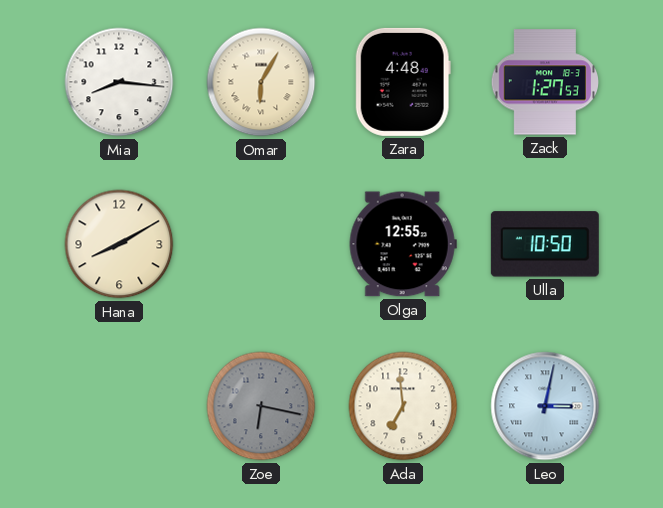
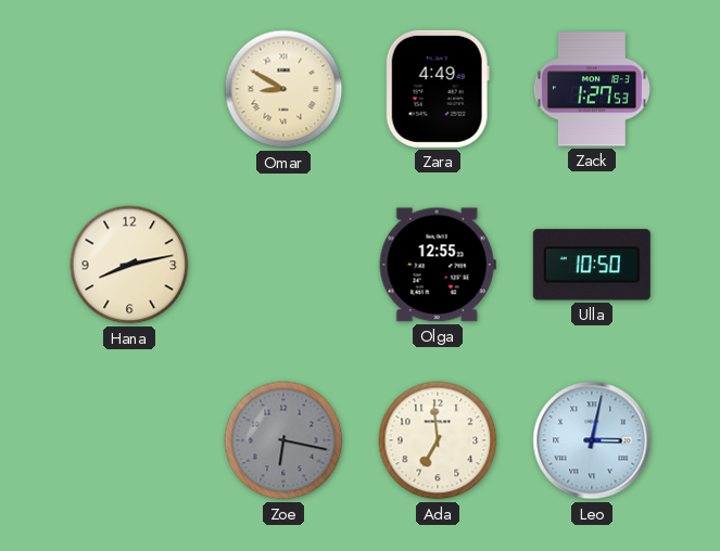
Mia: 8:16 -> none (119, 82)
Omar: 6:05 -> 8:50 (283, 89)
Zara: 4:48 -> 4:49 (438, 89)
Hana: 8:10 -> 8:13 (129, 265)
